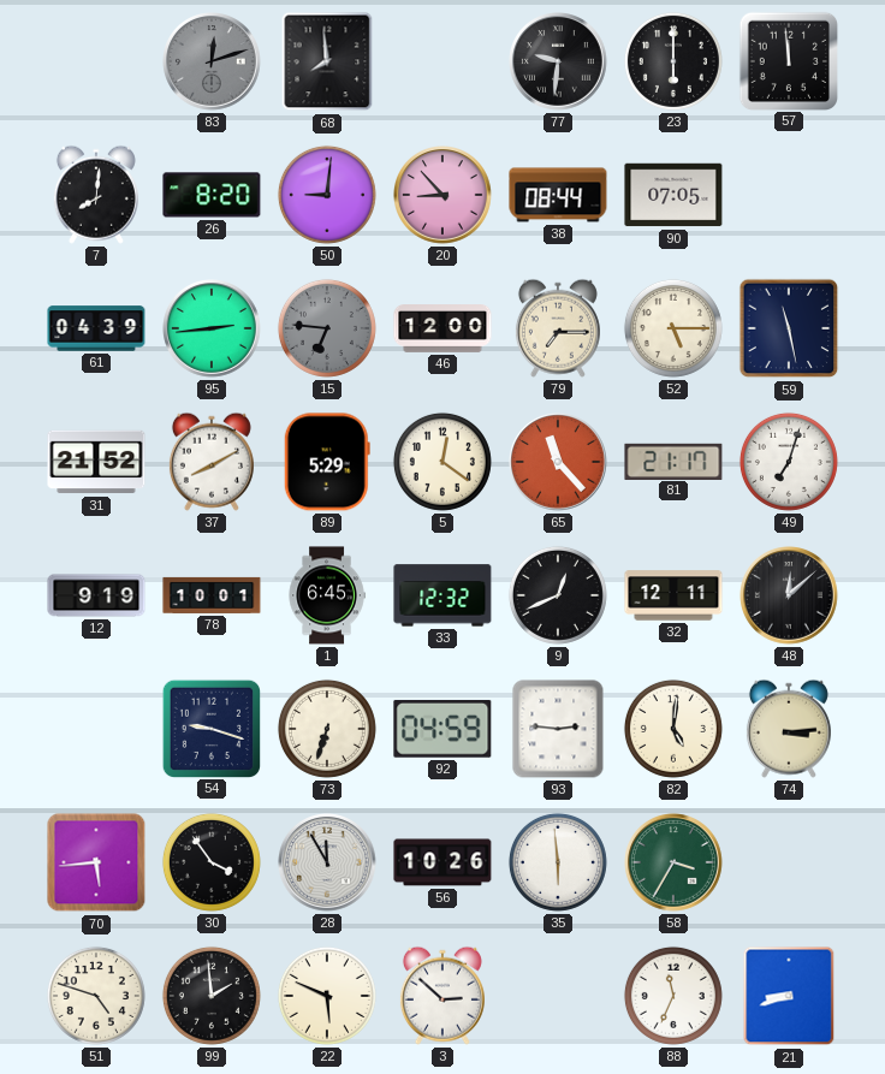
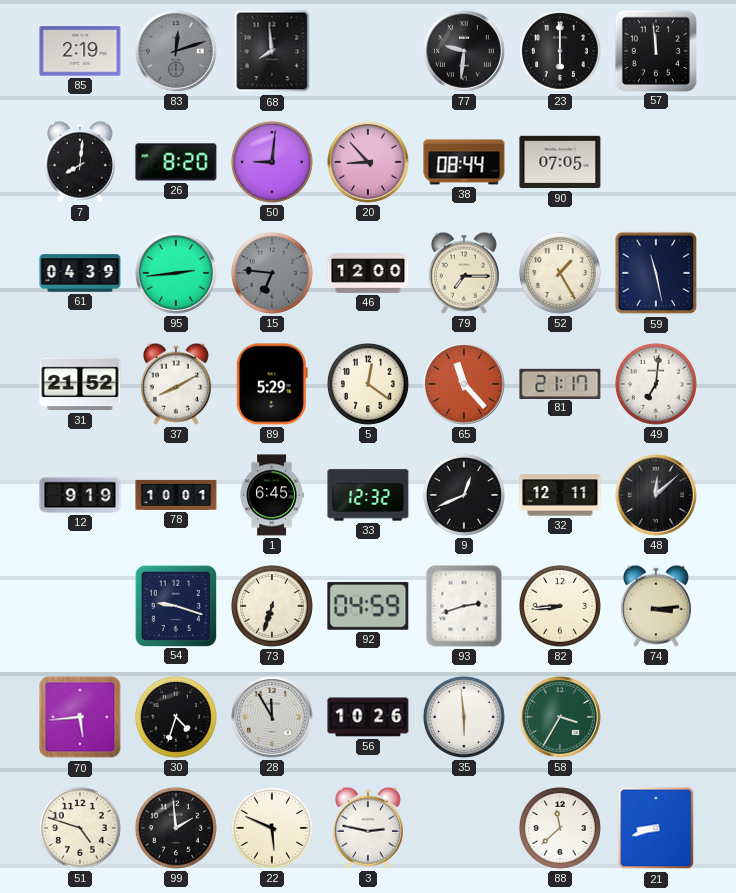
85: none -> 2:19 (80, 51)
52: 5:15 -> 1:25 (560, 273)
49: 7:03 -> 7:01 (656, 384)
93: 2:46 -> 2:42 (464, 606)
82: 5:01 -> 8:44 (560, 606)
30: 3:54 -> 4:33 (176, 717)
3: 2:52 -> 2:47 (368, 828)
88: 11:34 -> 11:38 (560, 828)
